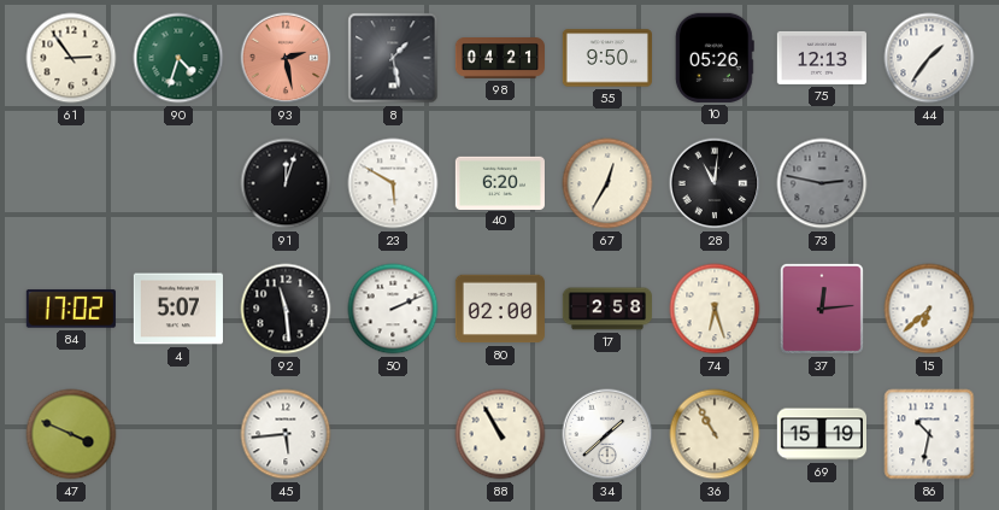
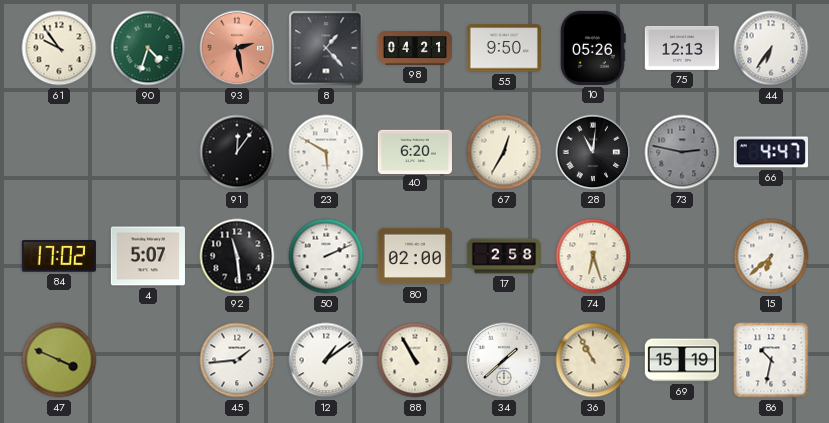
61: 2:54 -> 9:54 (59, 48)
8: 1:28 -> 1:23 (326, 48)
44: 1:36 -> 6:36 (771, 48)
91: 12:03 -> 12:06 (237, 152)
66: none -> 4:47 (771, 152)
37: 12:14 -> none (822, 309)
45: 5:44 -> 1:44 (237, 360)
12: none -> 1:09 (326, 360)
